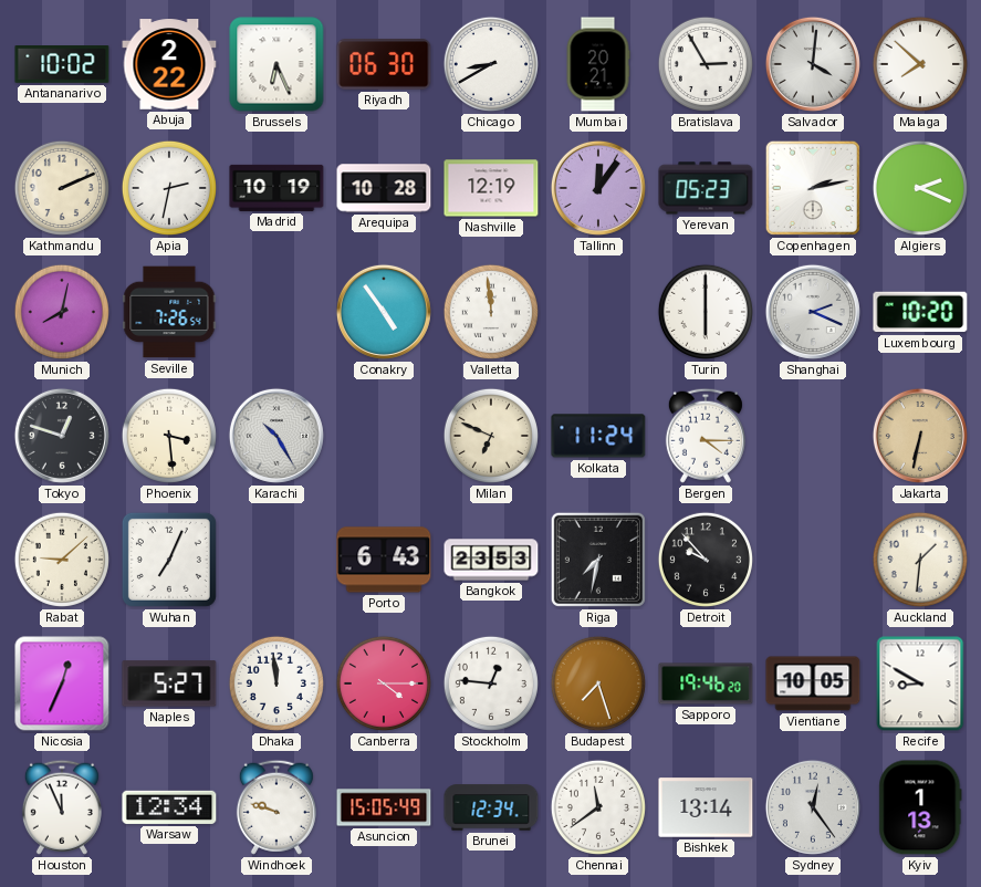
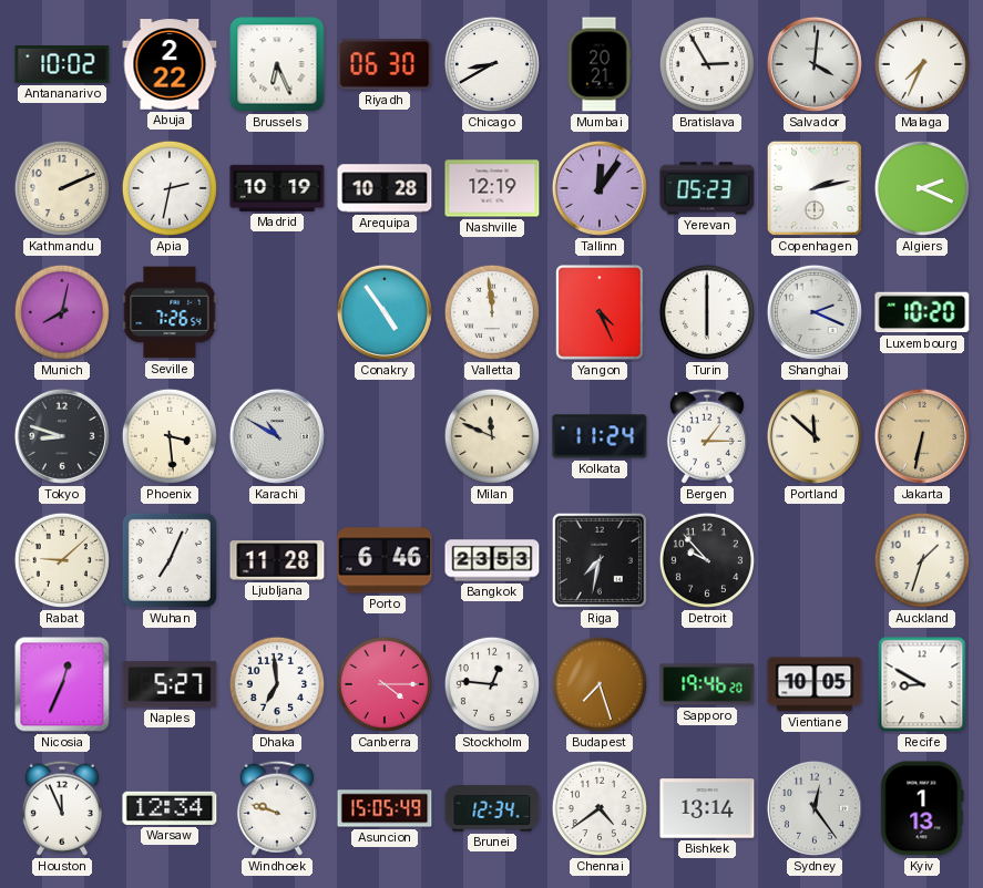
Malaga: 7:52 -> 7:34 (922, 64)
Yangon: none -> 4:26 (600, 312)
Tokyo: 12:48 -> 8:48 (62, 436)
Karachi: 10:25 -> 10:50 (277, 436)
Milan: 6:49 -> 11:49 (492, 436)
Bergen: 4:15 -> 1:15 (707, 436)
Portland: none -> 11:52 (815, 436)
Ljubljana: none -> 11:28 (277, 560)
Porto: 6:43 -> 6:46 (385, 560)
Auckland: 1:31 -> 1:33 (922, 560)
Dhaka: 11:59 -> 6:59 (277, 684)
Chennai: 11:39 -> 4:39 (600, 808)
